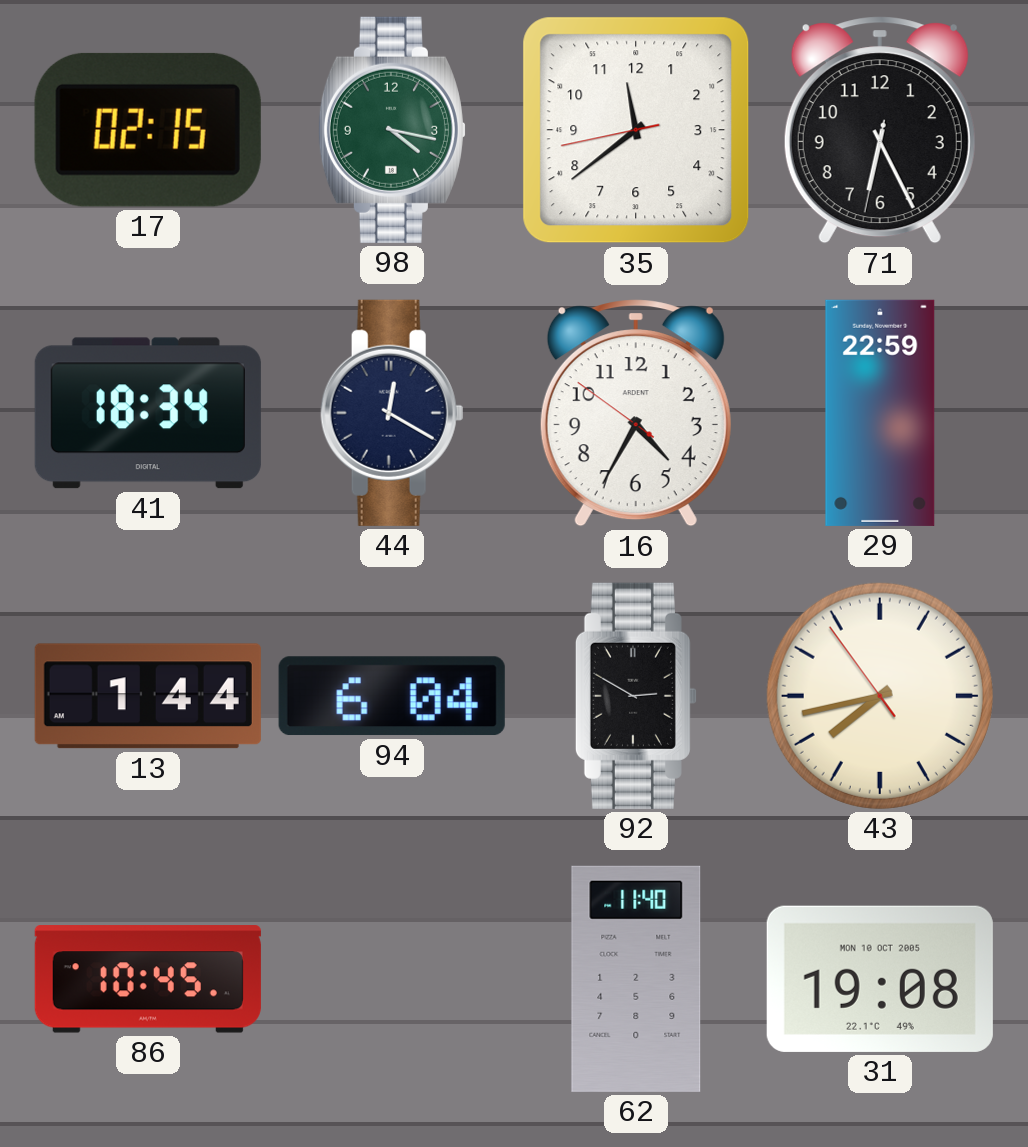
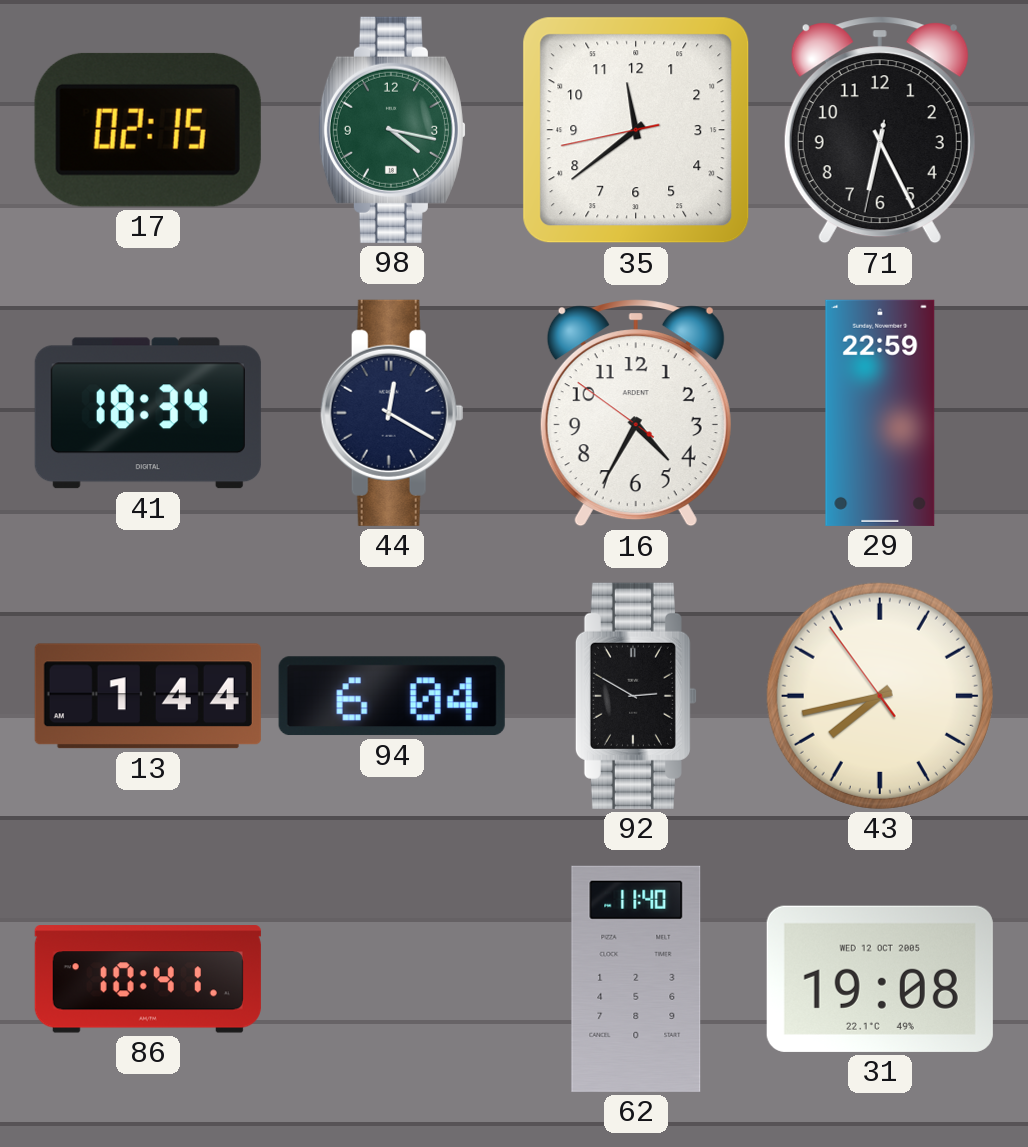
86: 10:45 -> 10:41 (148, 979)
31 date: MON 10 OCT 2005 -> WED 12 OCT 2005 (880, 979)
